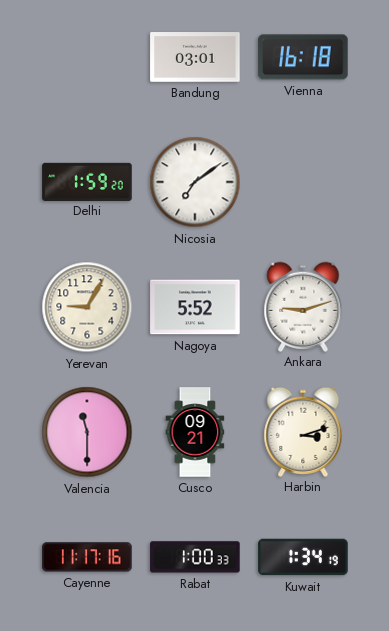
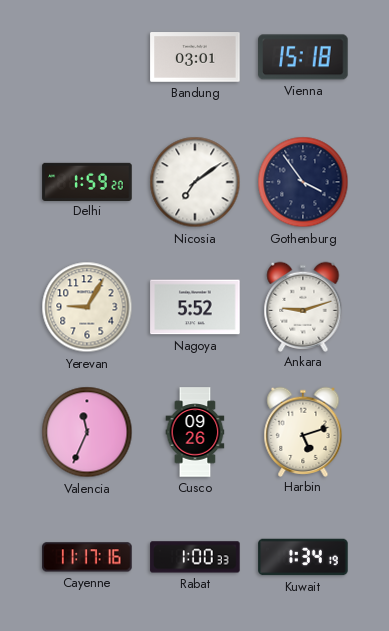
Vienna: 16:18 -> 15:18 (303, 57)
Gothenburg: none -> 3:54 (303, 182)
Valencia: 11:30 -> 11:34 (87, 432)
Cusco: 09:21 -> 09:26 (195, 432)
Harbin: 3:12 -> 5:12 (303, 431)
